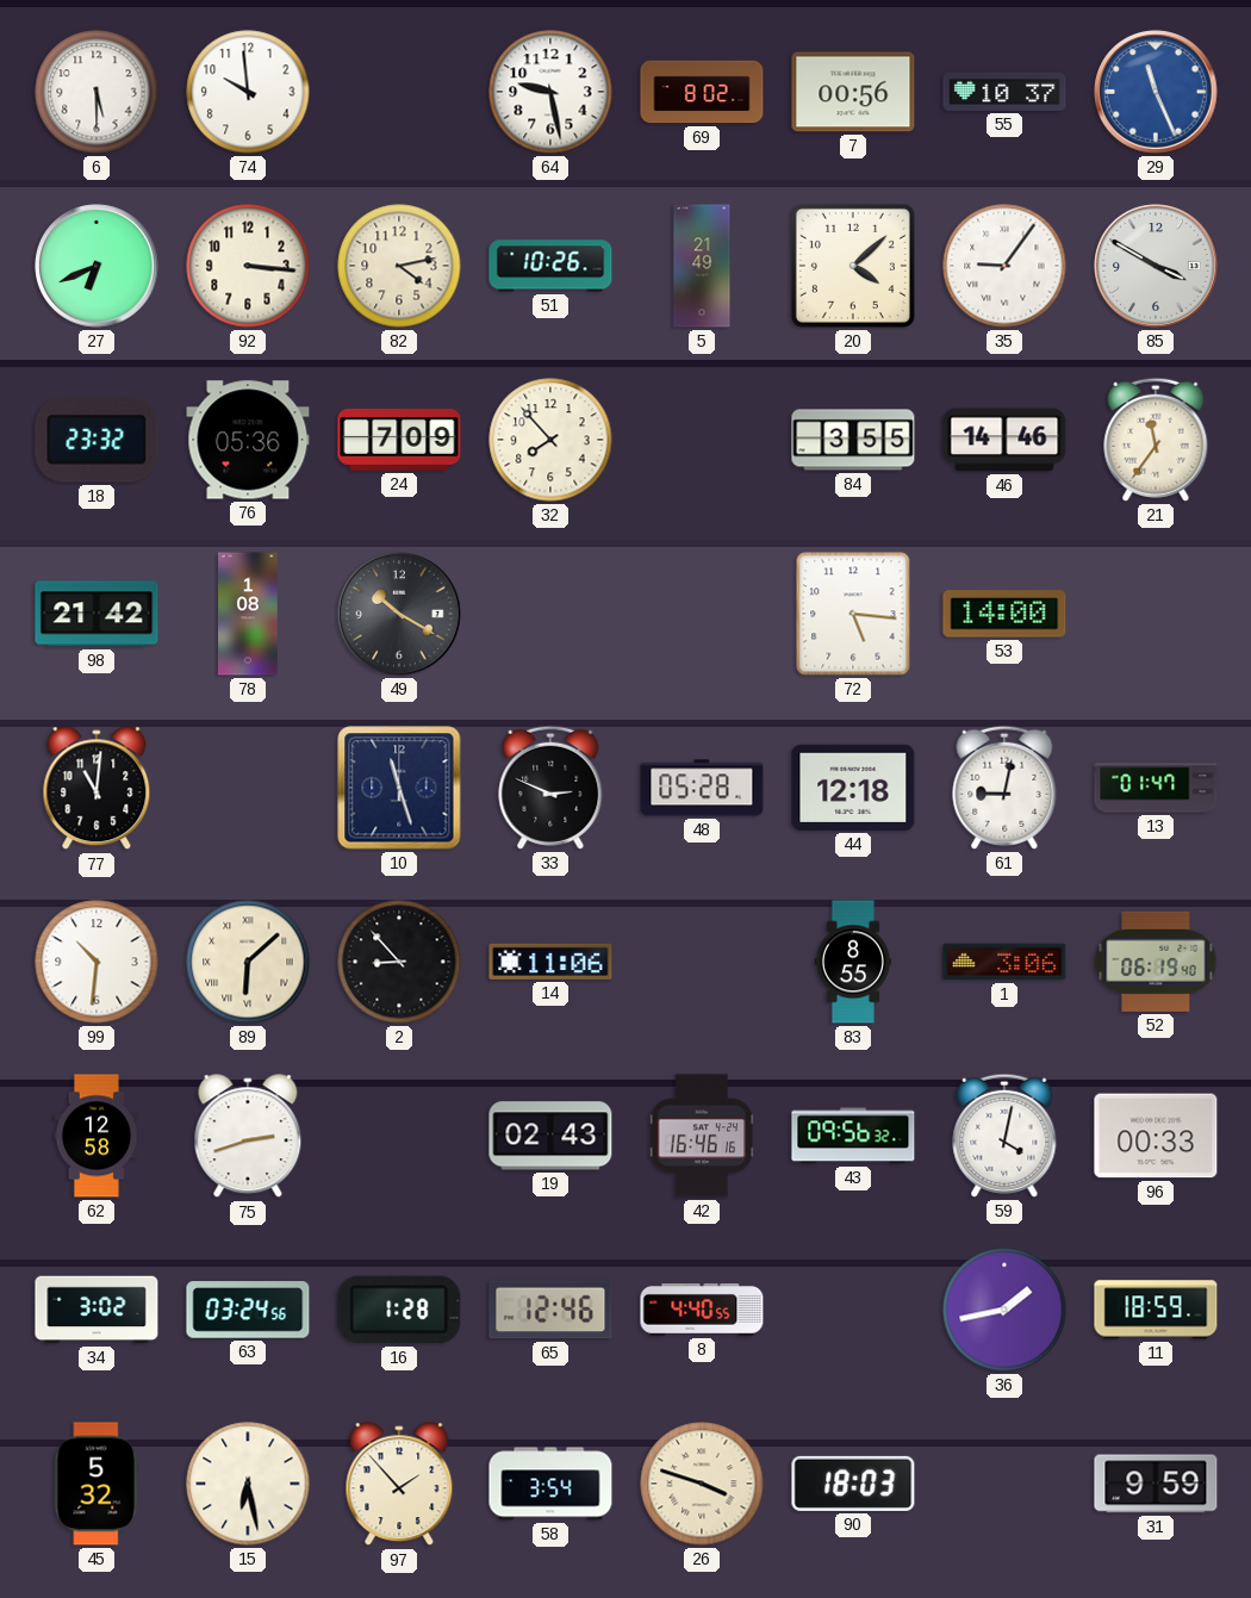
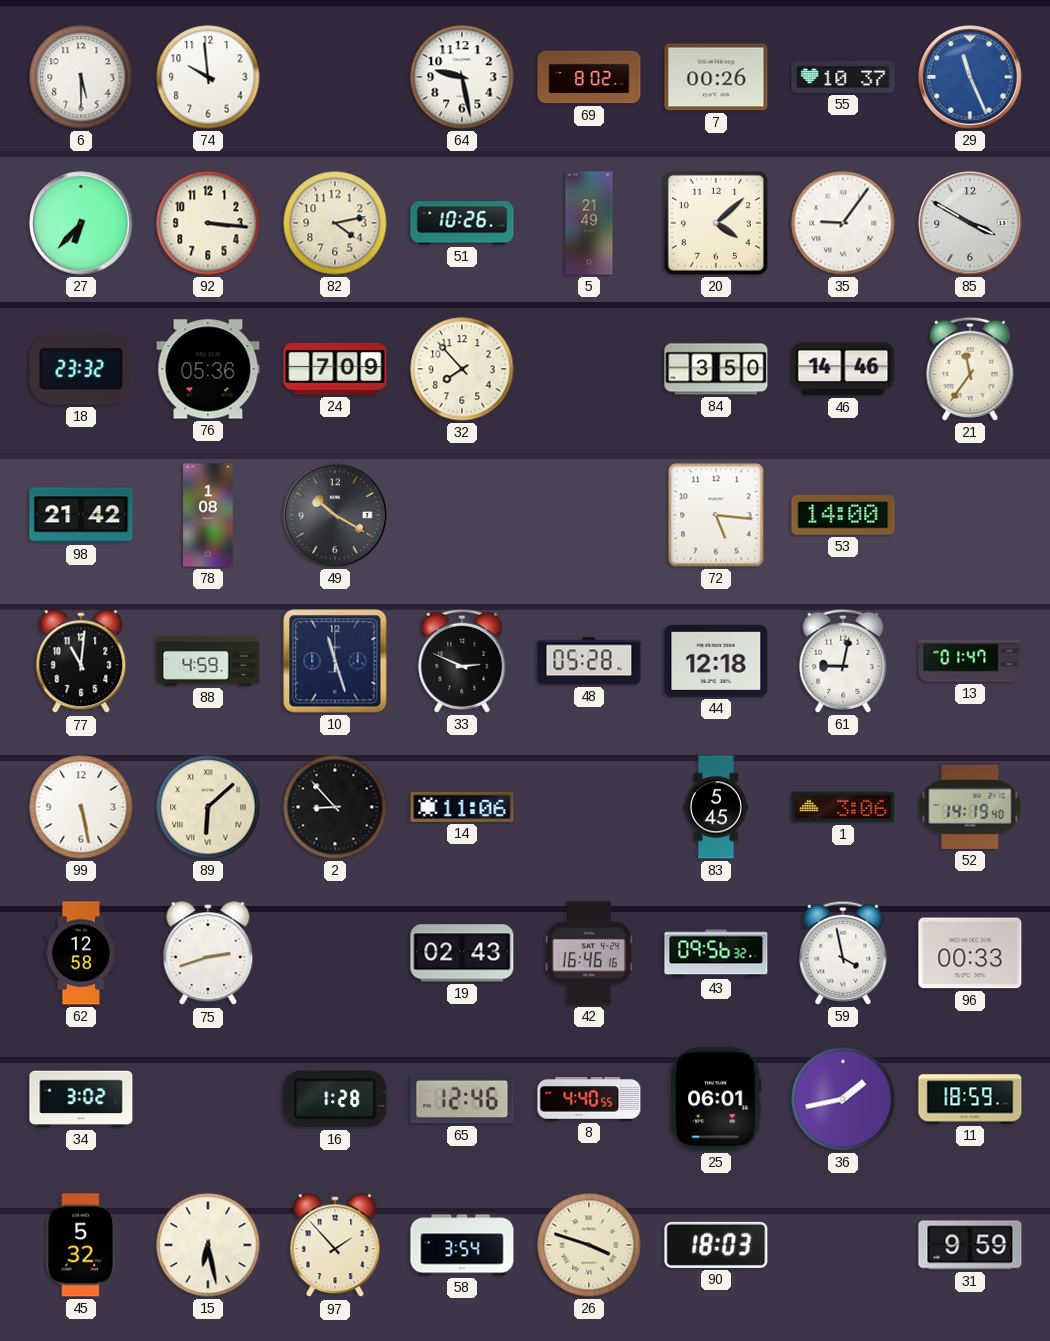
7: 00:56 -> 00:26 (716, 77)
27: 6:41 -> 6:37 (81, 223)
84: 3:55 -> 3:50 (716, 369)
88: none -> 4:59 (208, 661)
99: 10:31 -> 5:28 (81, 807)
83: 8:55 -> 5:45 (715, 807)
52: 06:19 -> 14:19 (970, 807)
59: 4:02 -> 3:58 (843, 953)
63: 03:24 -> none (248, 1310)
25: none -> 06:01 (716, 1099)
